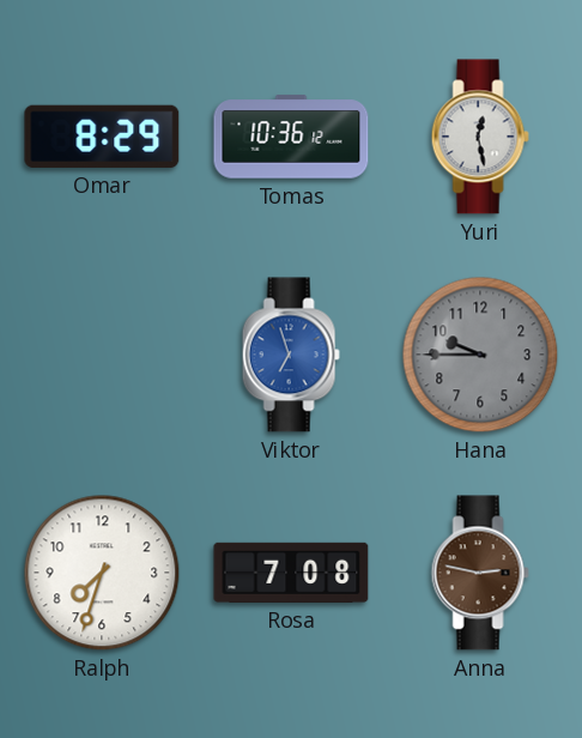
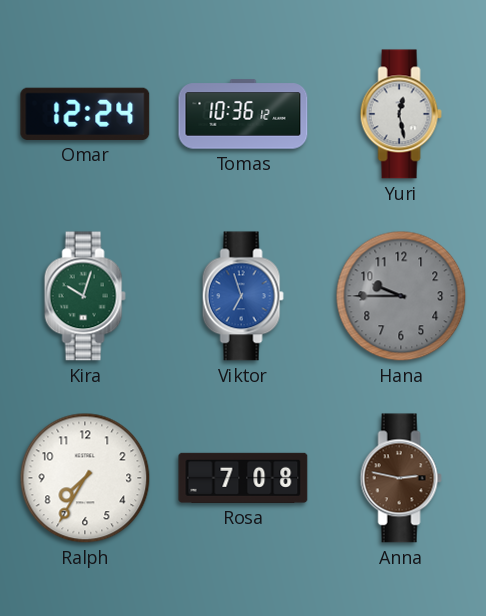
Omar: 8:29 -> 12:24 (85, 114)
Kira: none -> 10:03 (85, 296)
Ralph: 7:33 -> 7:35 (85, 478)
